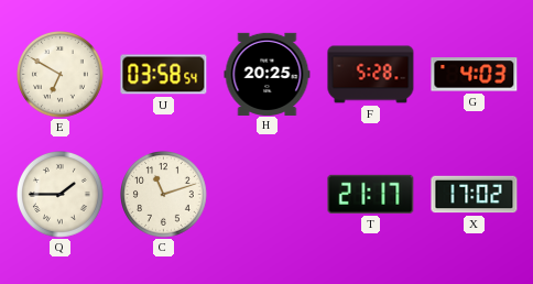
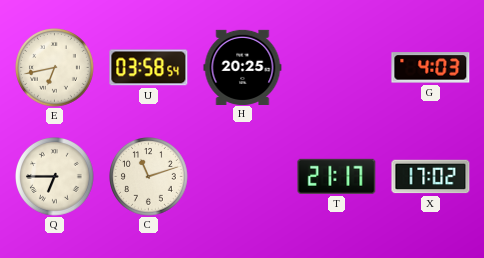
E: 6:50 -> 6:43 (55, 68)
F: 5:28 -> none (371, 75)
Q: 1:45 -> 6:45 (55, 177)
